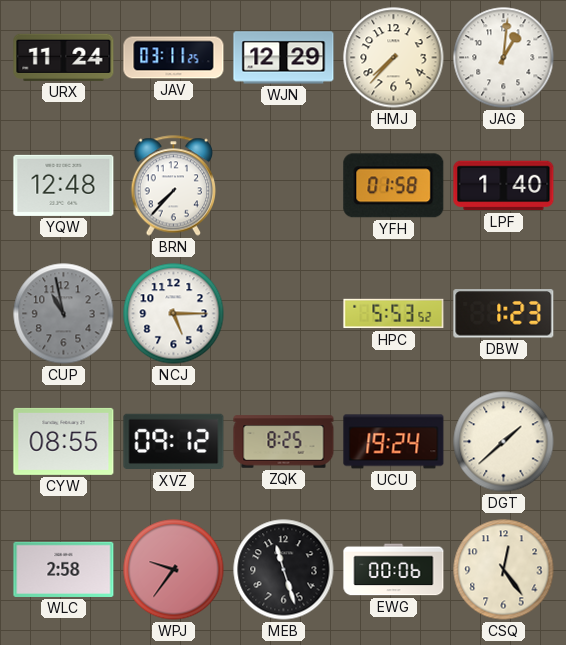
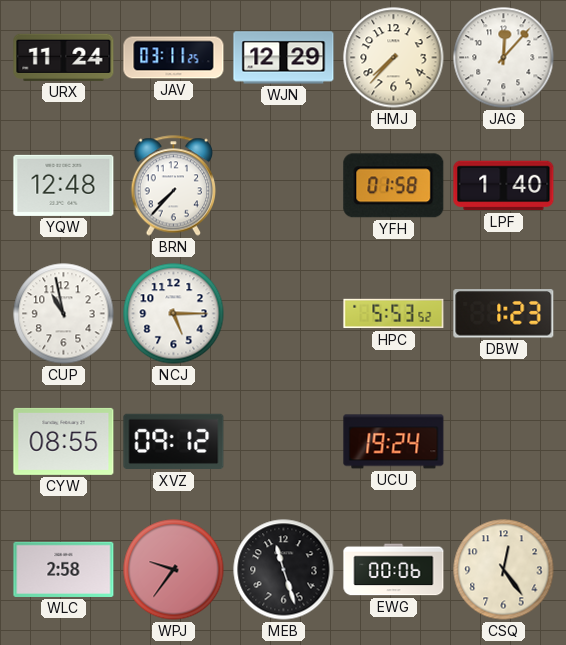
JAG: 1:01 -> 12:07 (504, 58)
CUP dial: grey -> white (64, 314)
ZQK: 8:25 -> none (284, 442)
DGT: 1:38 -> none (504, 442)
